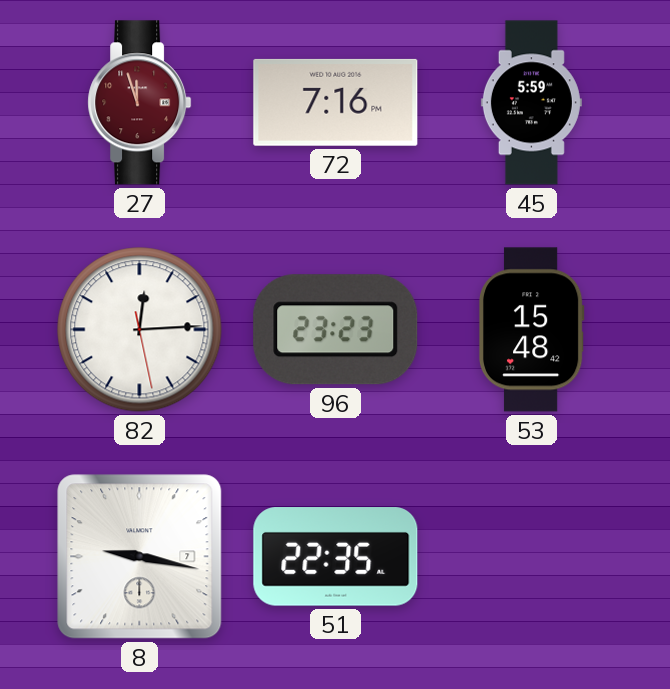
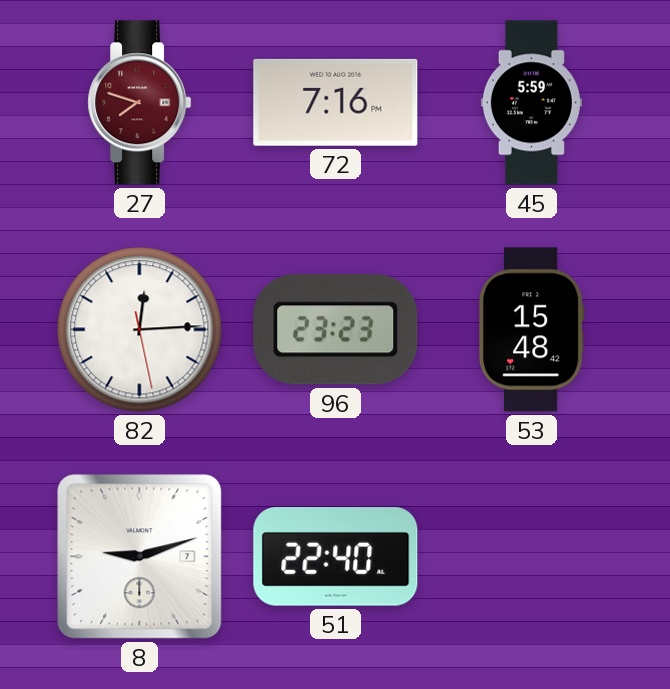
27: 11:57 -> 7:48 (140, 103)
8: 9:17 -> 9:12 (140, 557)
51: 22:35 -> 22:40 (336, 557)
